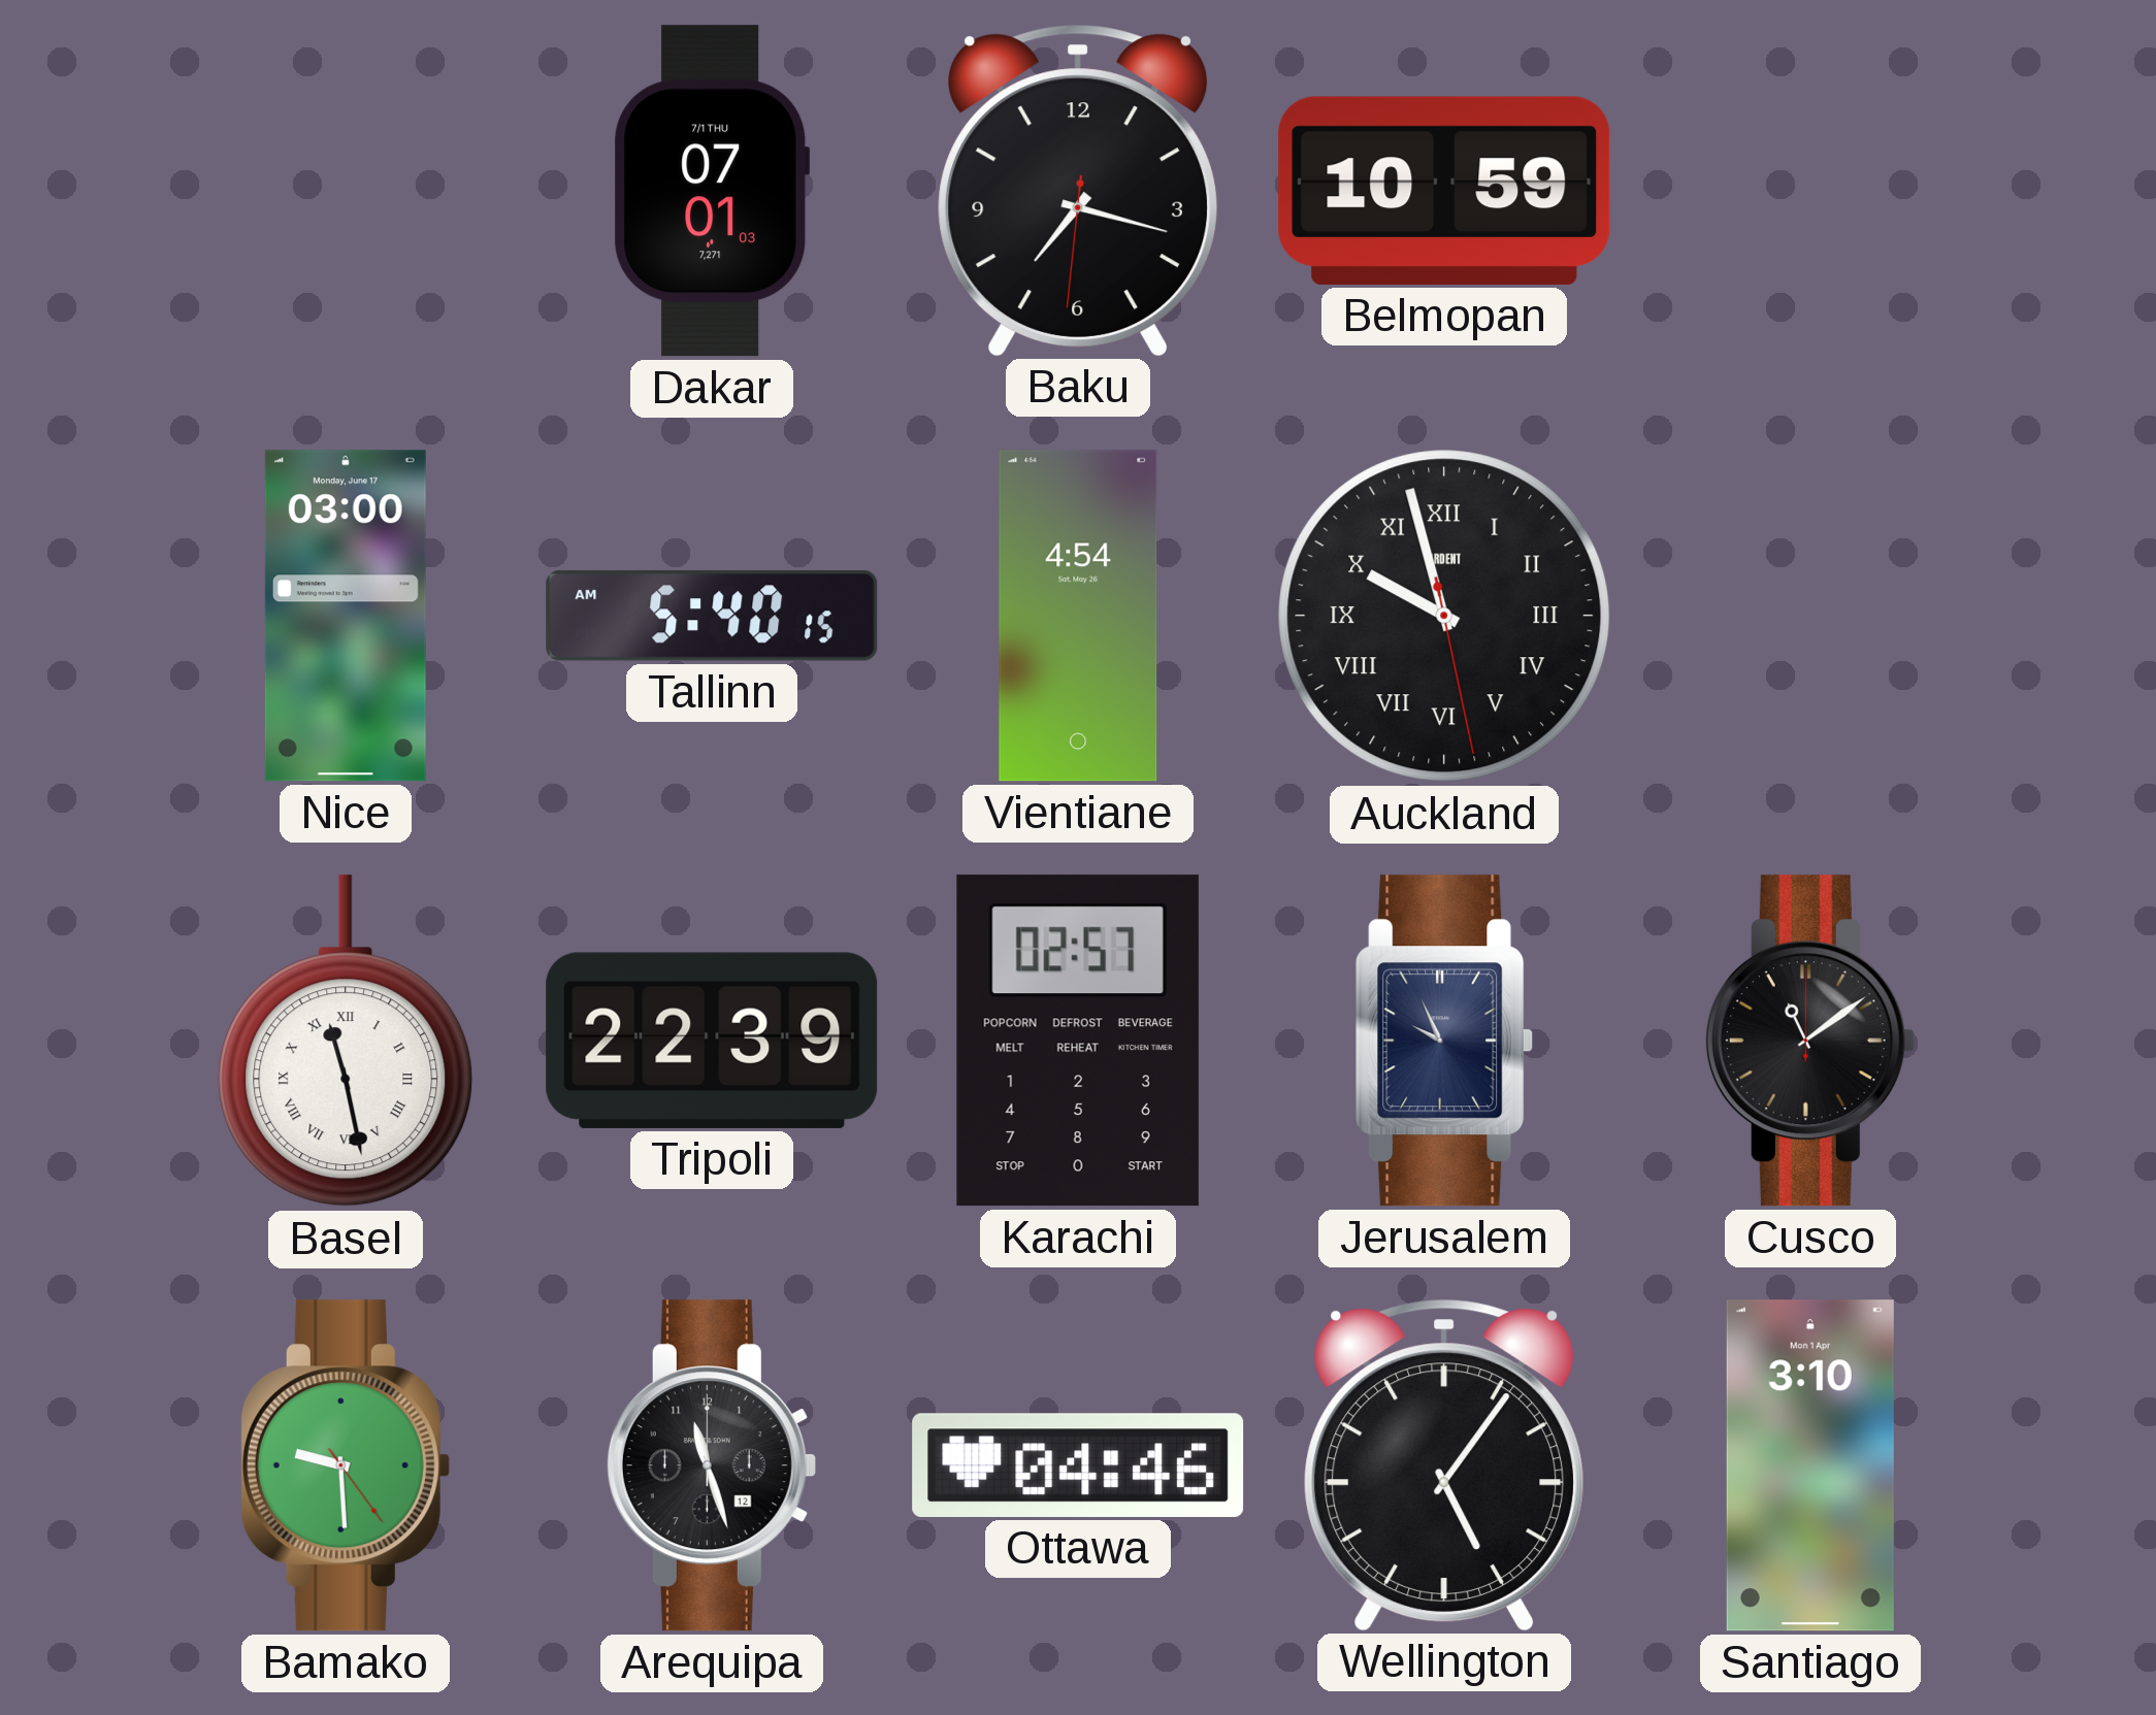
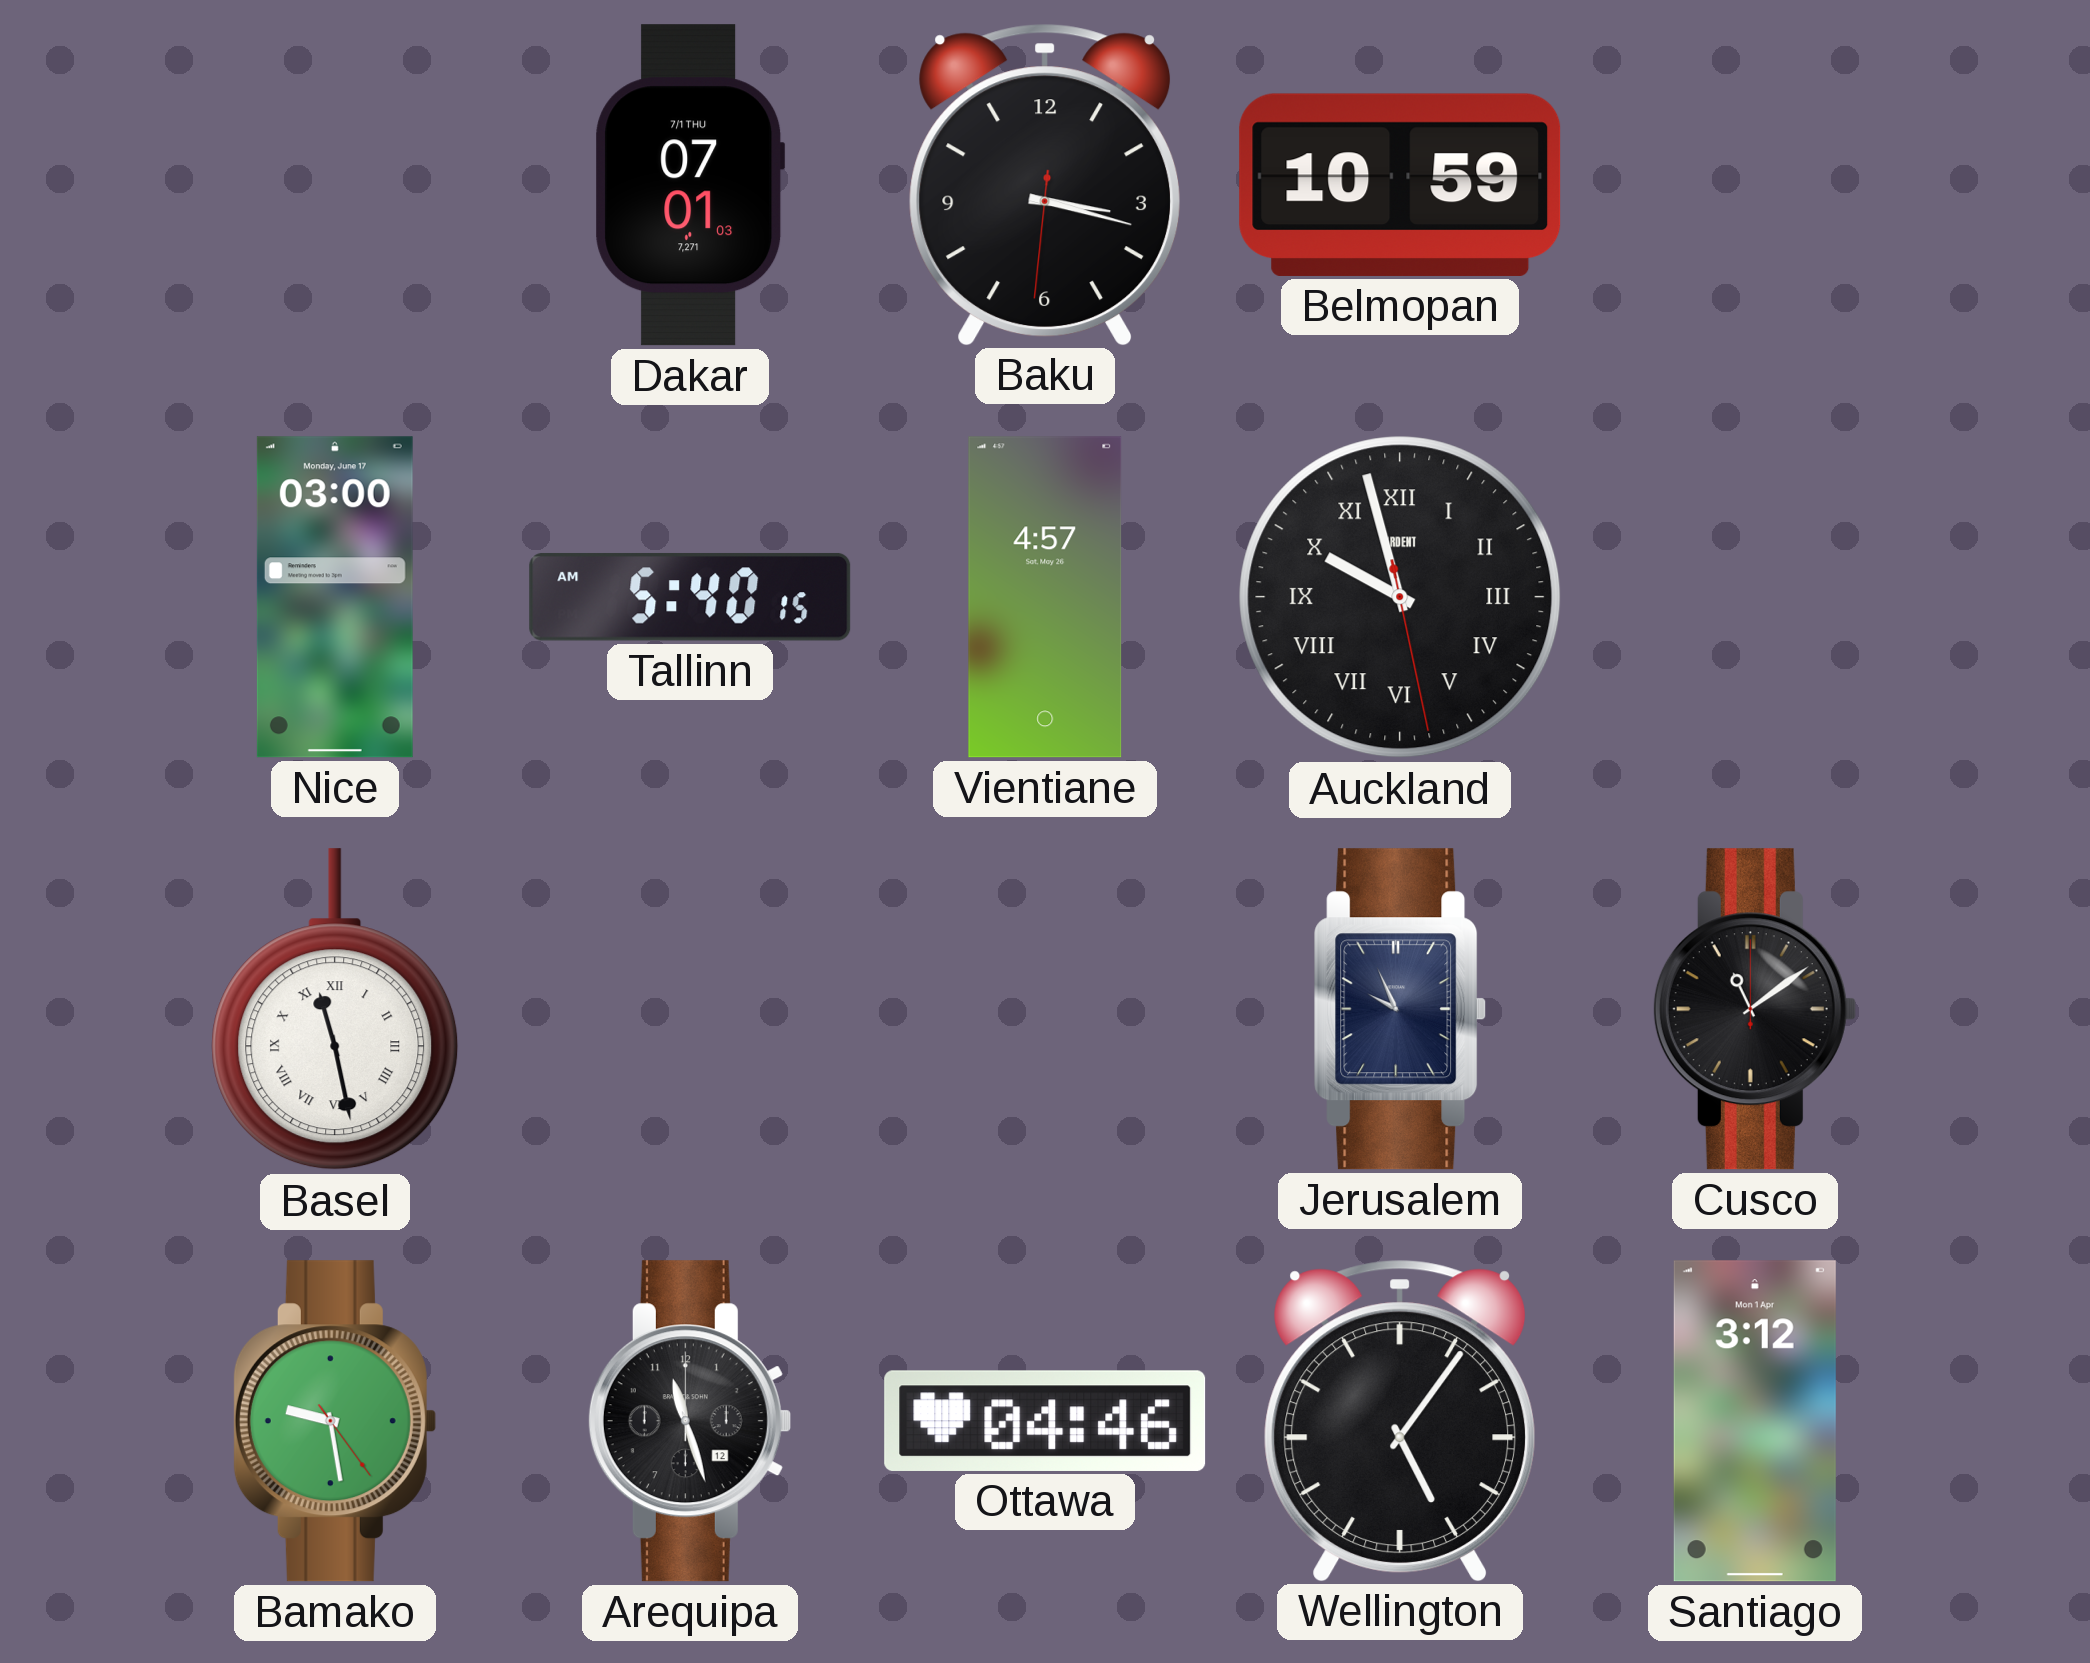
Baku: 7:17 -> 3:17 (1044, 184)
Vientiane: 4:54 -> 4:57 (1045, 597)
Tripoli: 22:39 -> none (712, 1041)
Karachi: 02:57 -> none (1078, 1041)
Bamako: 9:29 -> 9:28 (334, 1421)
Santiago: 3:10 -> 3:12 (1755, 1421)
